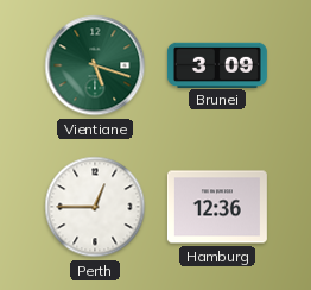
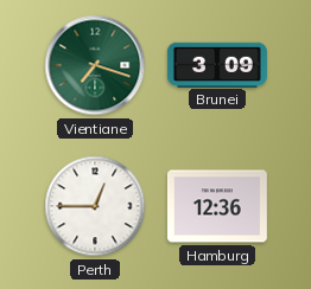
Vientiane: 5:18 -> 7:18 (95, 65)
